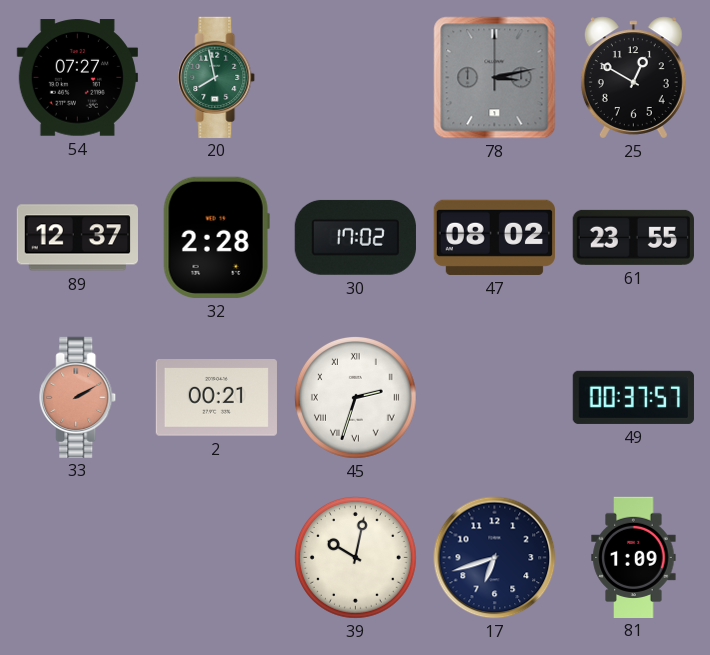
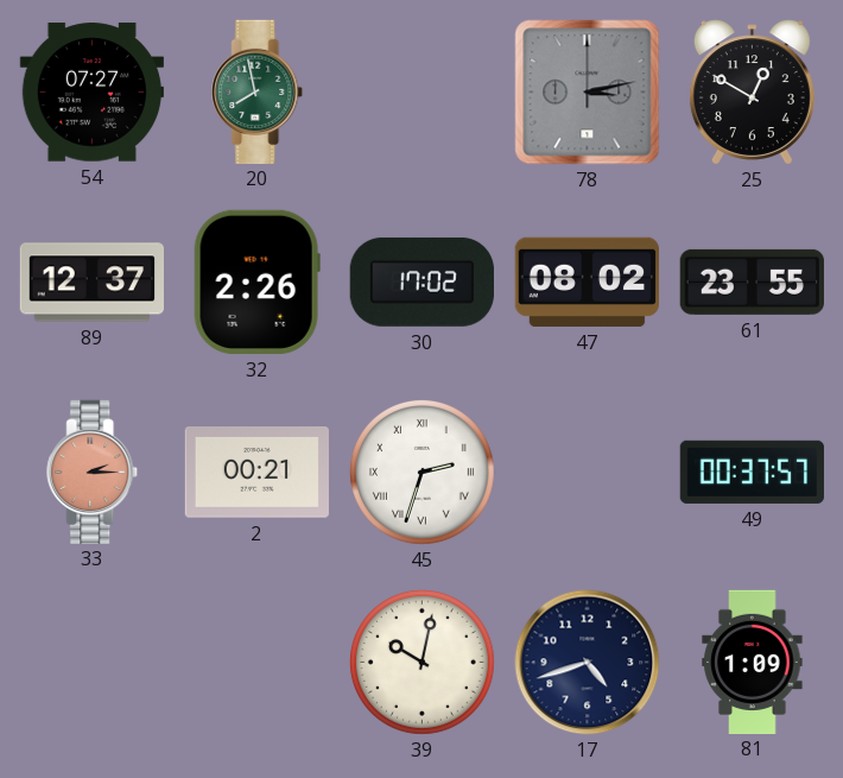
32: 2:28 -> 2:26 (256, 282)
33: 2:10 -> 2:15 (93, 472)
17: 6:42 -> 4:42 (588, 663)
